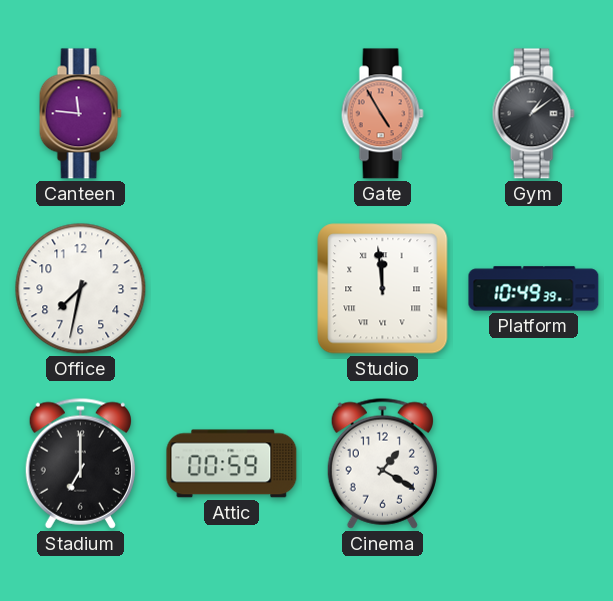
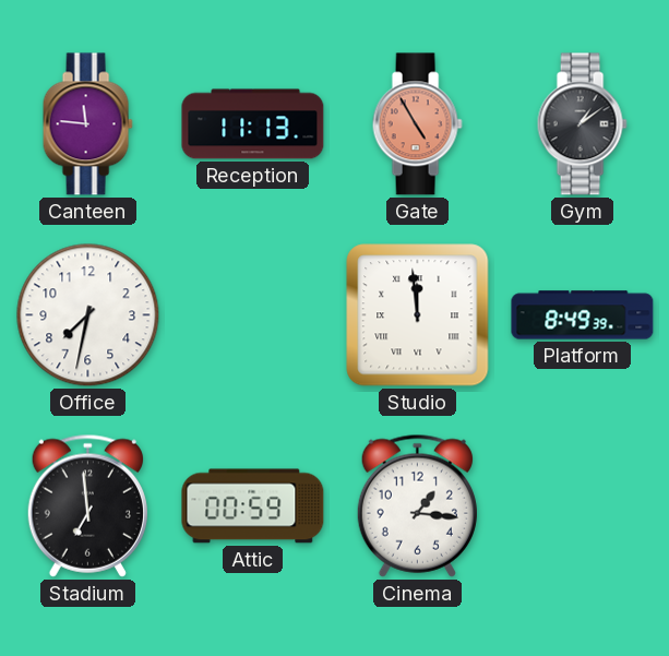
Reception: none -> 11:13 (253, 124)
Platform: 10:49 -> 8:49 (583, 315)
Stadium: 7:00 -> 6:59 (87, 505)
Cinema: 1:20 -> 1:16 (417, 505)
